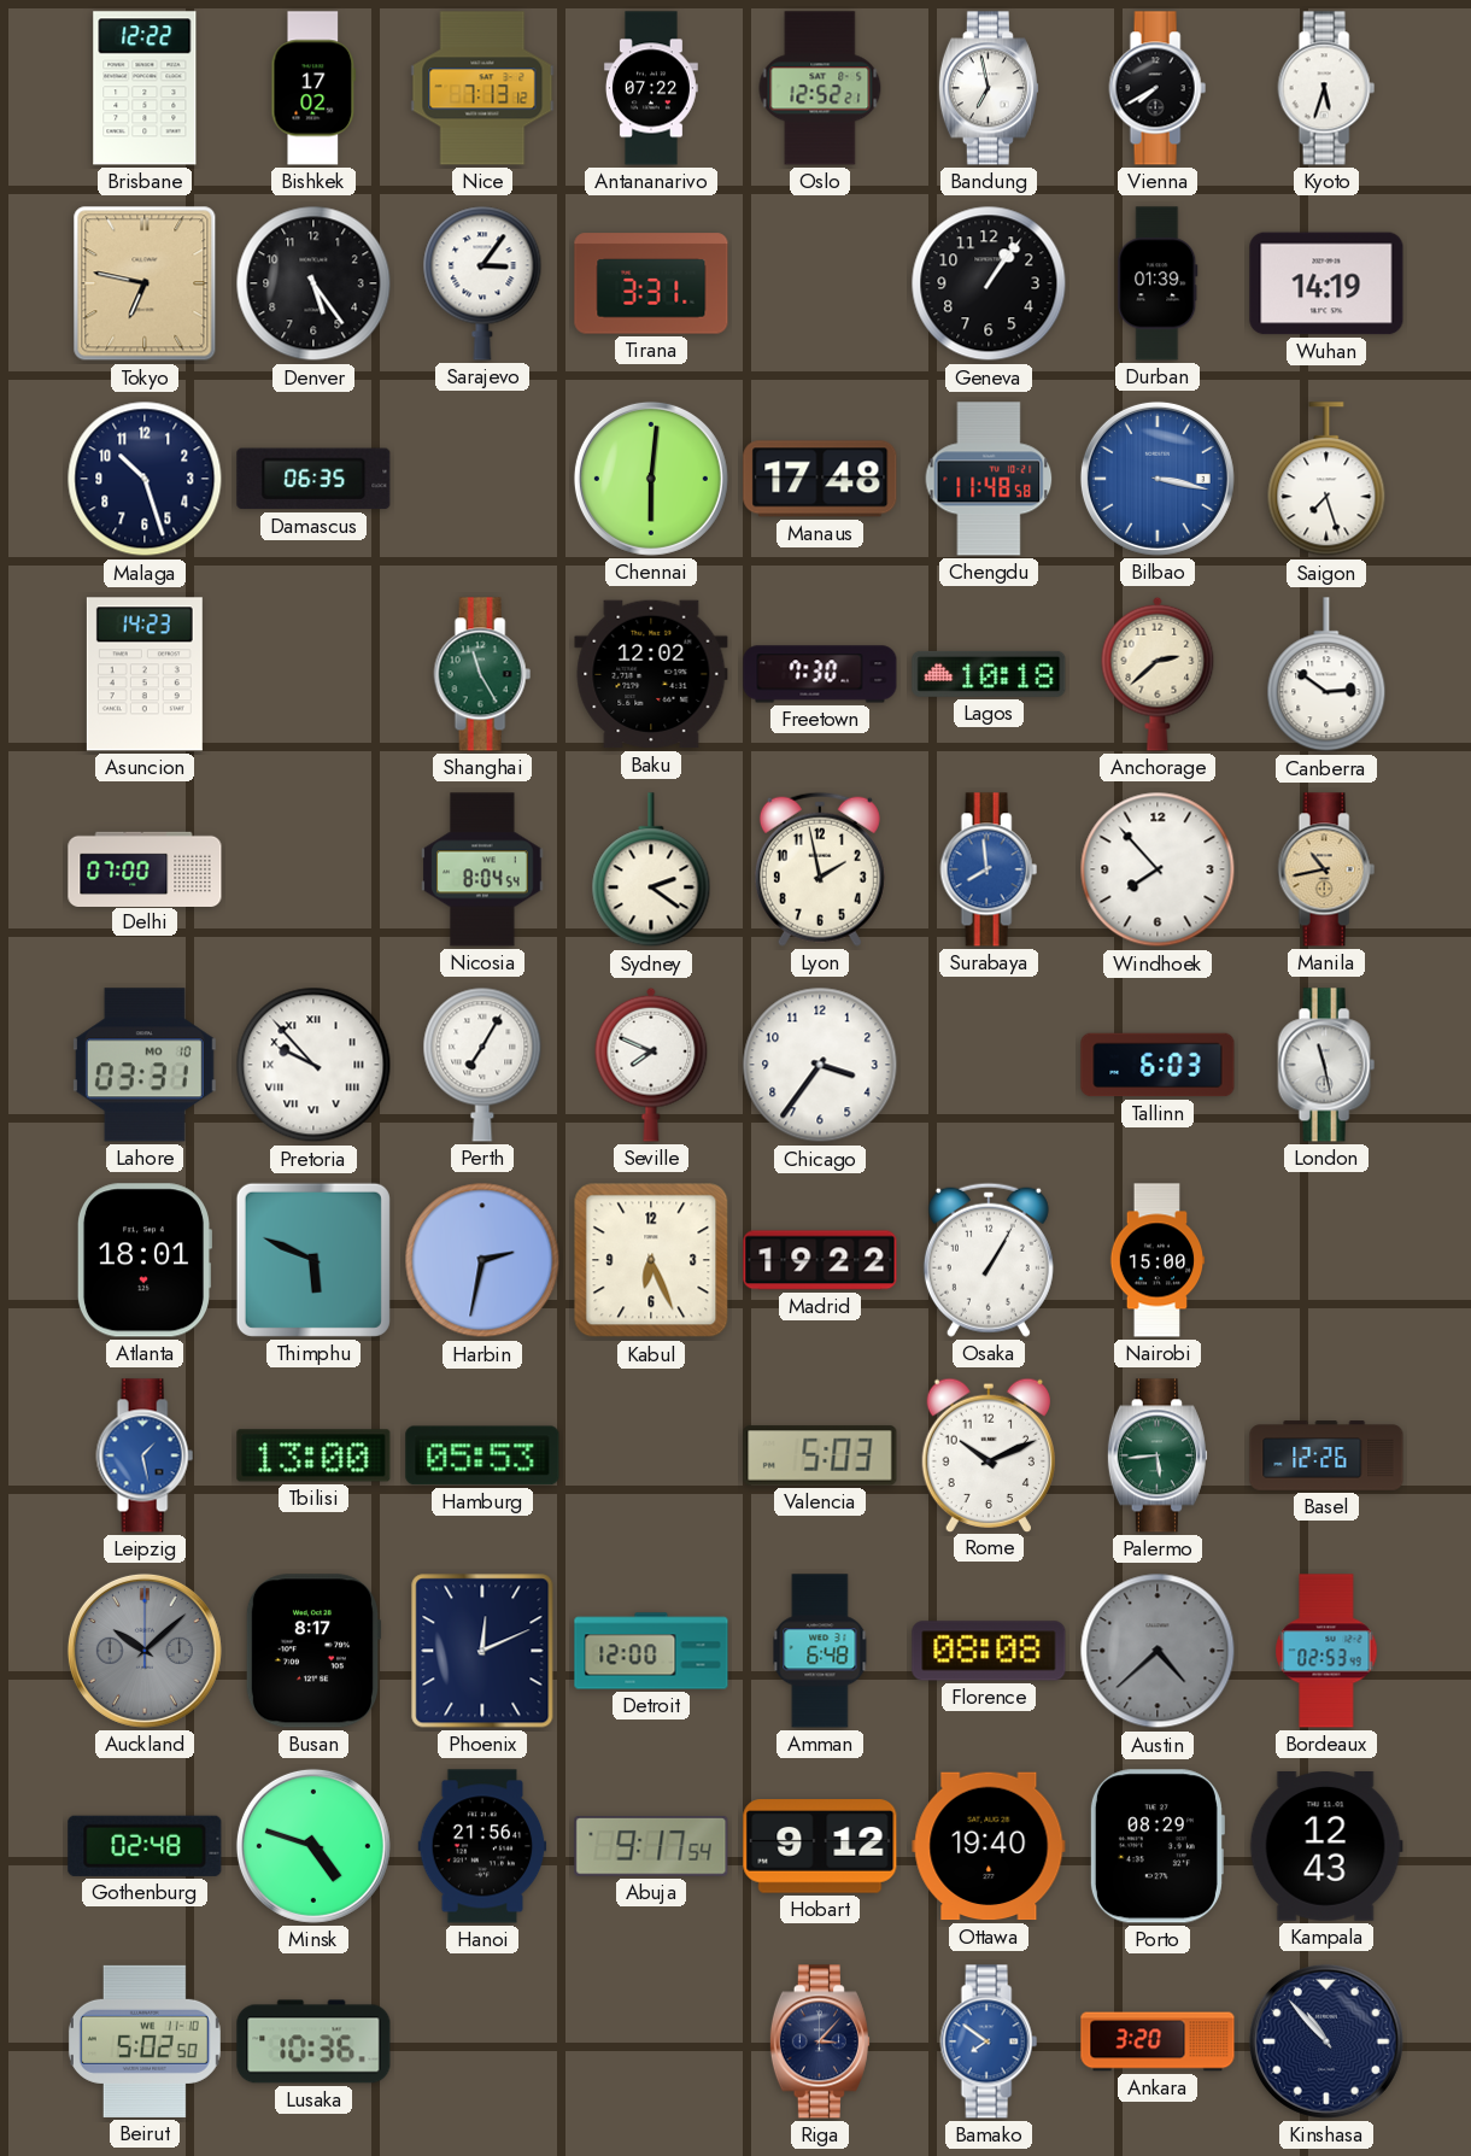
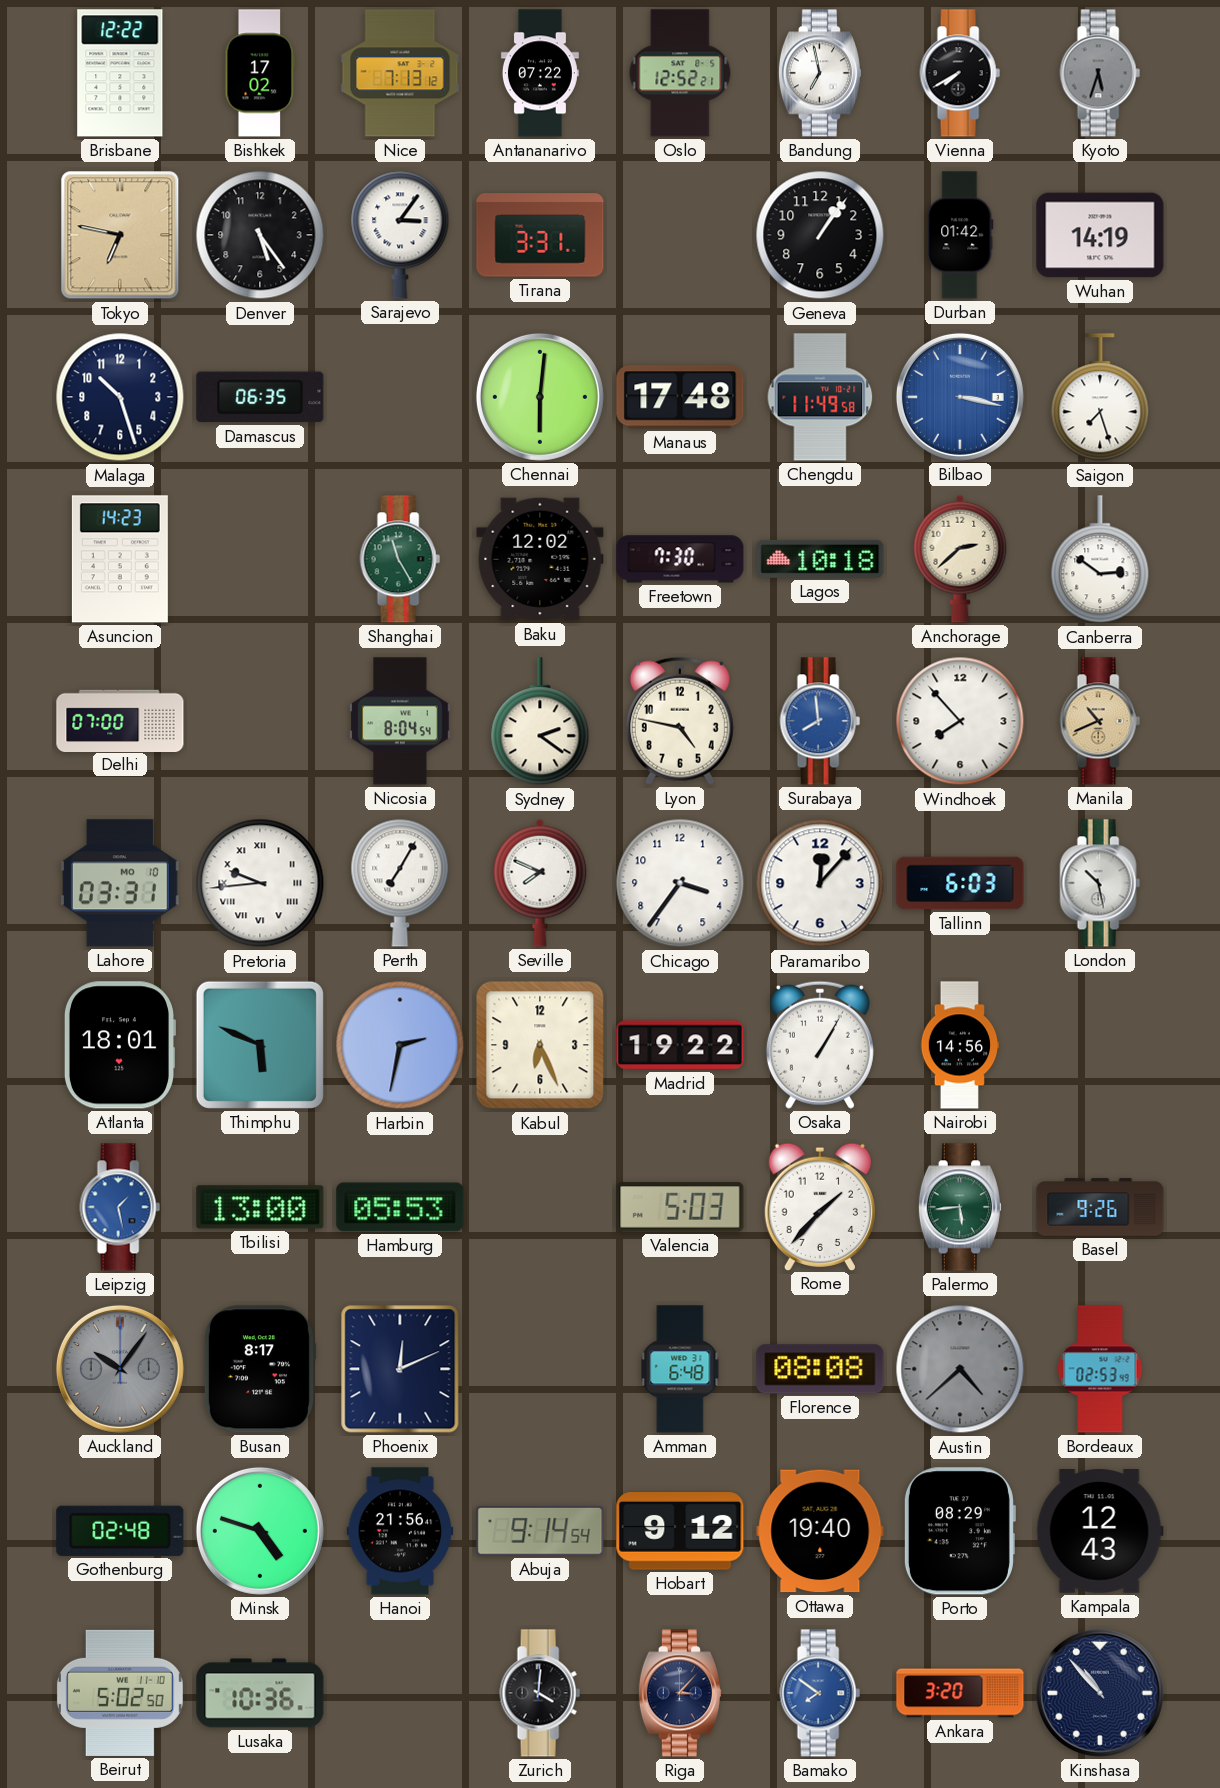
Kyoto dial: white -> grey (1100, 73)
Durban: 01:39 -> 01:42 (960, 235)
Chengdu: 11:48 -> 11:49 (820, 397)
Lyon: 1:58 -> 4:47 (680, 721)
Manila: 10:43 -> 10:41 (1100, 721)
Pretoria: 9:53 -> 9:44 (260, 883)
Paramaribo: none -> 12:07 (820, 883)
London: 11:28 -> 10:28 (1100, 883)
Nairobi: 15:00 -> 14:56 (960, 1045)
Rome: 10:11 -> 1:37 (819, 1206)
Basel: 12:26 -> 9:26 (1100, 1207)
Auckland: 10:08 -> 10:06 (120, 1369)
Detroit: 12:00 -> none (651, 1651)
Abuja: 9:17 -> 9:14 (540, 1532)
Zurich: none -> 4:01 (540, 1693)
